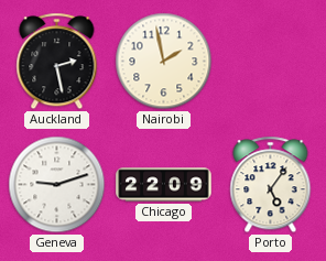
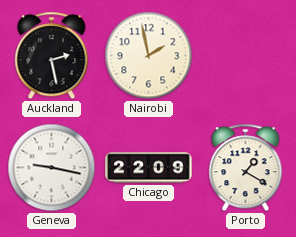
Geneva: 9:12 -> 9:17 (52, 168)
Porto: 5:06 -> 1:20 (246, 168)
